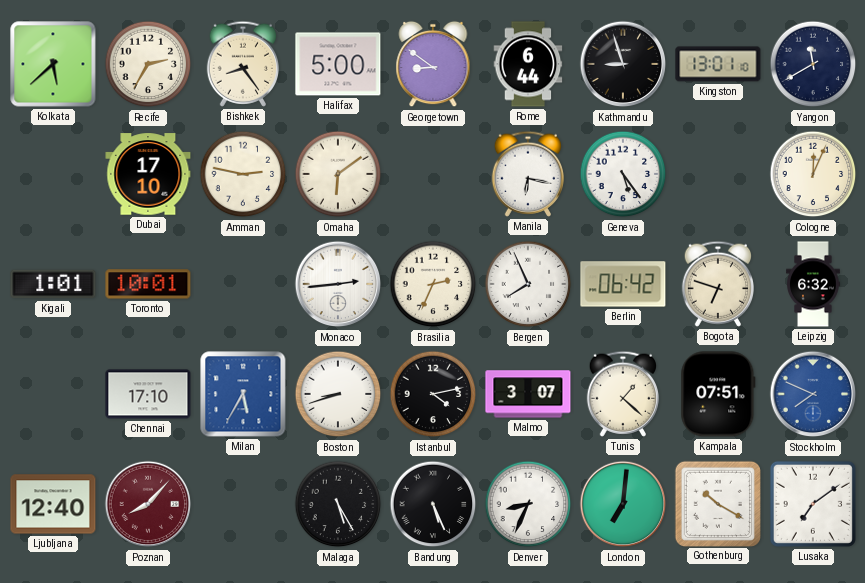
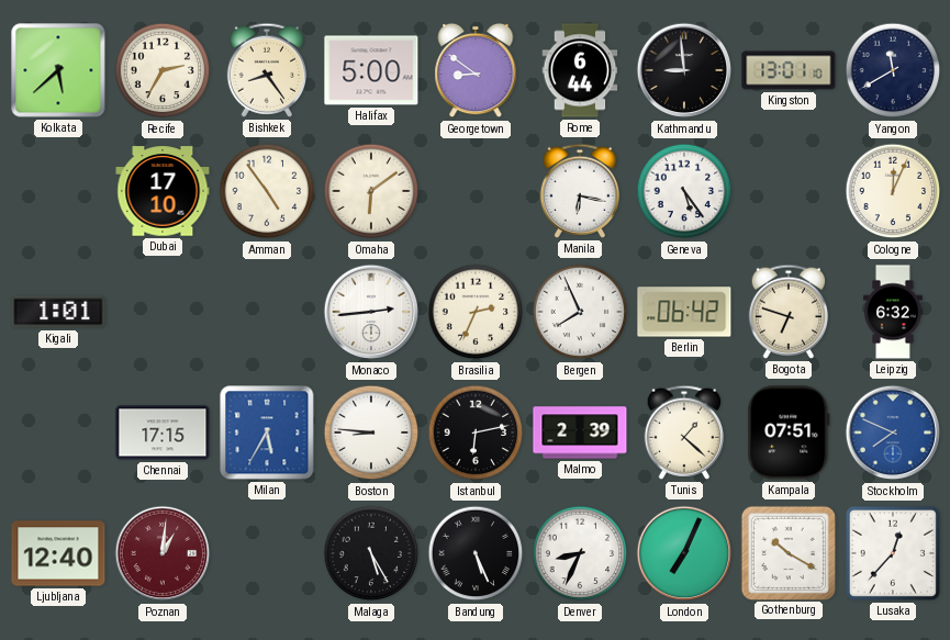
Kathmandu: 8:57 -> 8:59 (684, 70)
Amman: 2:47 -> 4:54 (267, 191)
Toronto: 10:01 -> none (148, 284)
Chennai: 17:10 -> 17:15 (163, 433)
Boston: 8:42 -> 8:46 (371, 433)
Istanbul: 4:13 -> 6:13 (476, 433)
Malmo: 3:07 -> 2:39 (580, 433)
Poznan: 8:07 -> 1:01 (163, 553)
London: 7:01 -> 7:04 (684, 553)
Lusaka: 7:09 -> 12:37 (893, 553)
